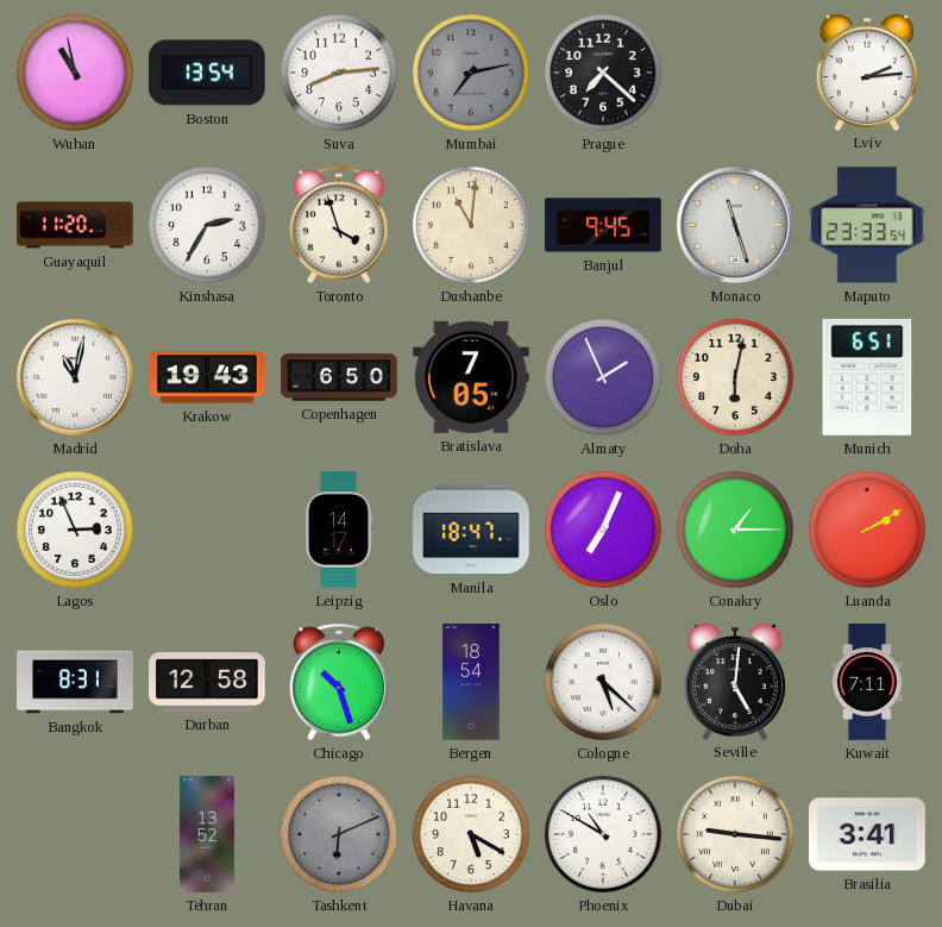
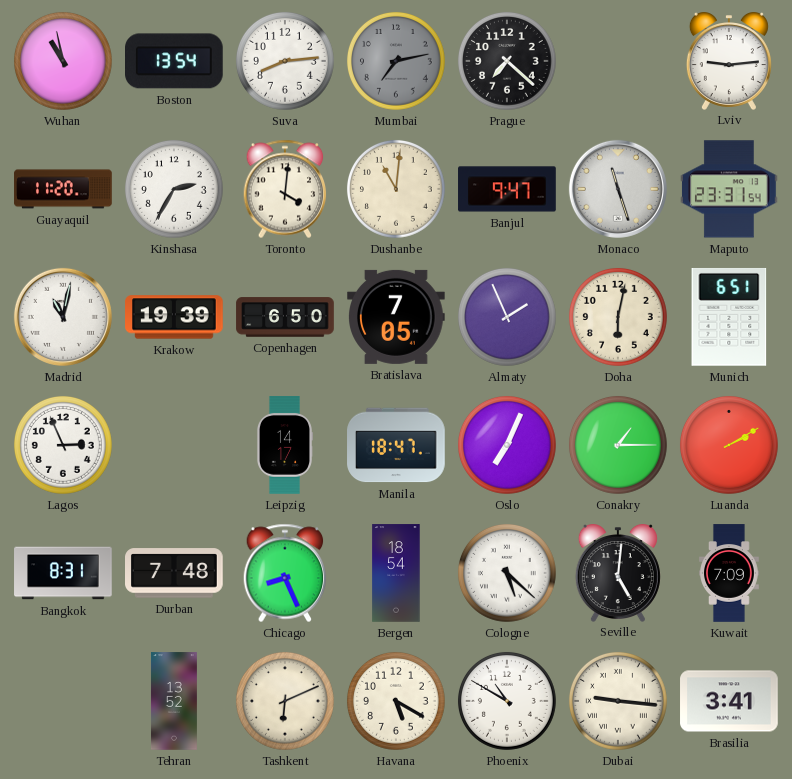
Lviv: 2:14 -> 9:14 (729, 61)
Toronto: 3:57 -> 4:01 (285, 189)
Banjul: 9:45 -> 9:47 (507, 189)
Maputo: 23:33 -> 23:31 (730, 189)
Krakow: 19:43 -> 19:39 (174, 317)
Durban: 12:58 -> 7:48 (174, 573)
Chicago: 10:27 -> 8:26 (285, 573)
Kuwait: 7:11 -> 7:09 (730, 573)
Tashkent dial: grey -> cream (285, 701)
